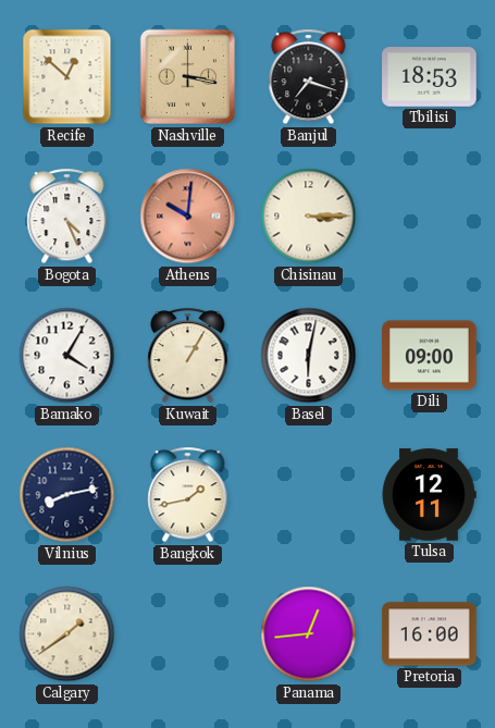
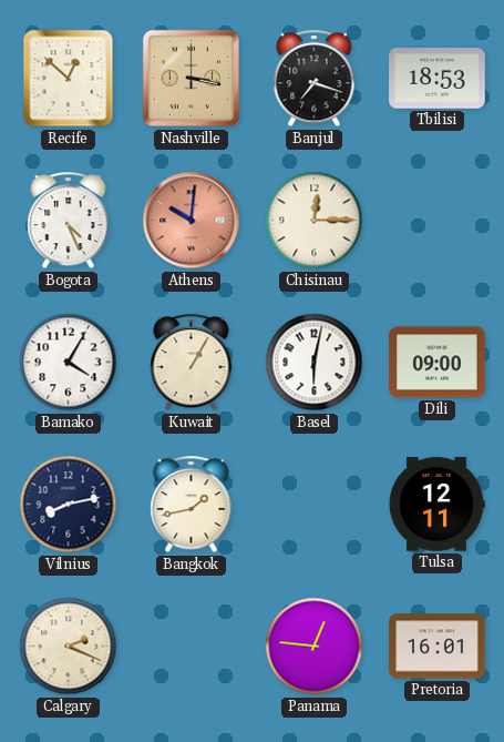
Chisinau: 3:15 -> 12:15 (315, 221)
Calgary: 1:39 -> 2:19 (69, 647)
Panama: 12:44 -> 12:46 (315, 647)
Pretoria: 16:00 -> 16:01 (438, 647)
